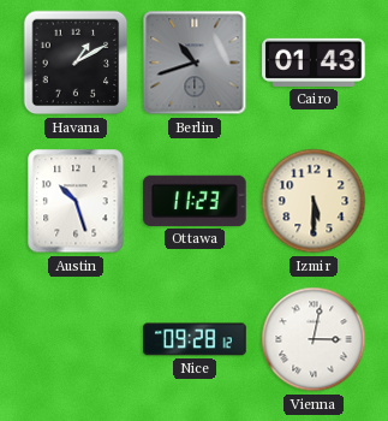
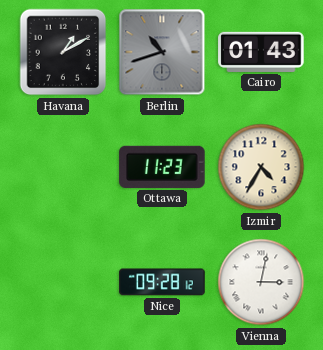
Austin: 10:27 -> none (76, 201)
Izmir: 5:30 -> 4:35 (261, 167)
